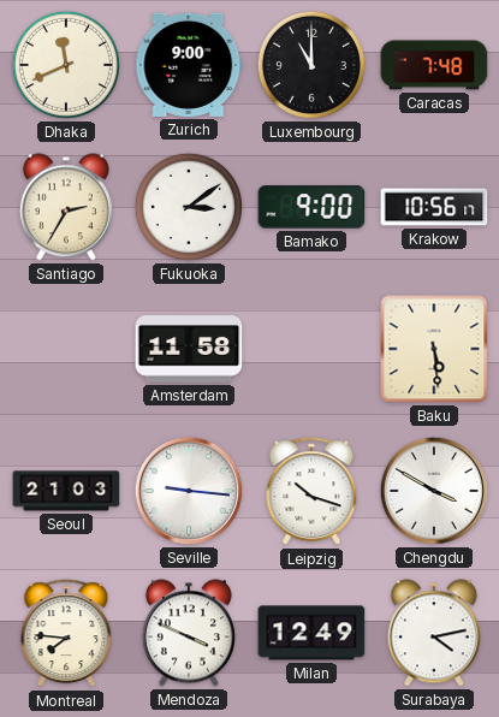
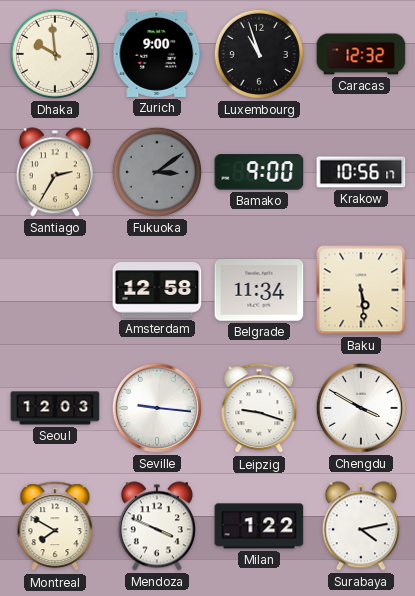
Dhaka: 11:41 -> 9:59 (55, 54)
Luxembourg: 11:00 -> 10:57 (259, 54)
Caracas: 7:48 -> 12:32 (361, 54)
Fukuoka dial: white -> grey (157, 172)
Amsterdam: 11:58 -> 12:58 (157, 290)
Belgrade: none -> 11:34 (259, 290)
Seoul: 21:03 -> 12:03 (55, 408)
Leipzig: 10:18 -> 9:18 (259, 409)
Montreal: 7:46 -> 7:50 (55, 527)
Milan: 12:49 -> 1:22 (259, 526)
